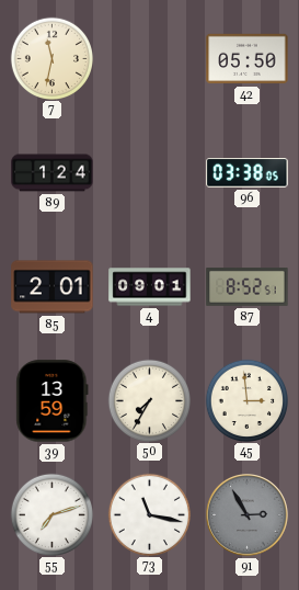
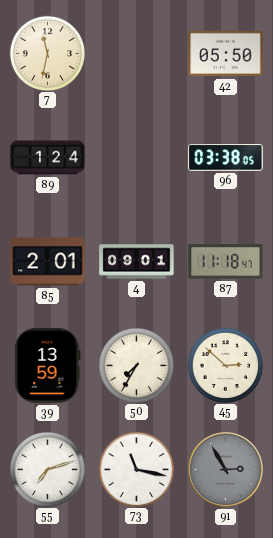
87: 8:52 -> 11:18 (226, 262)
45: 2:59 -> 2:52 (225, 365)
